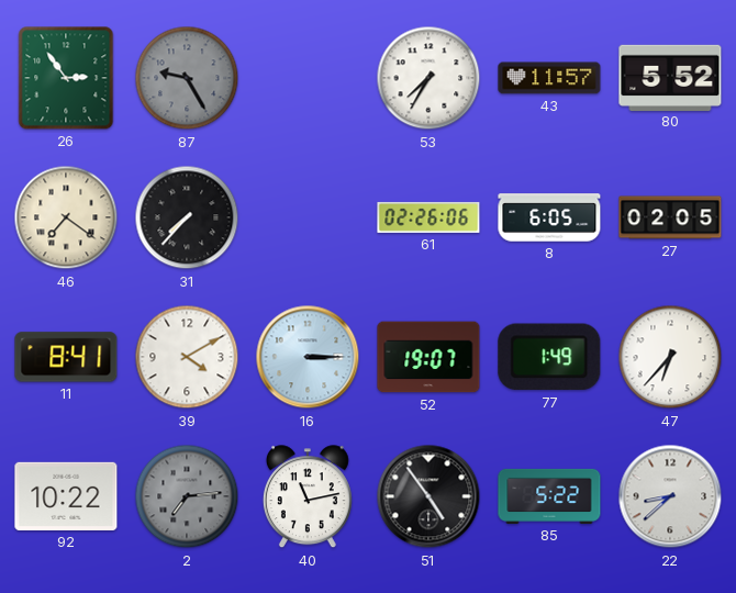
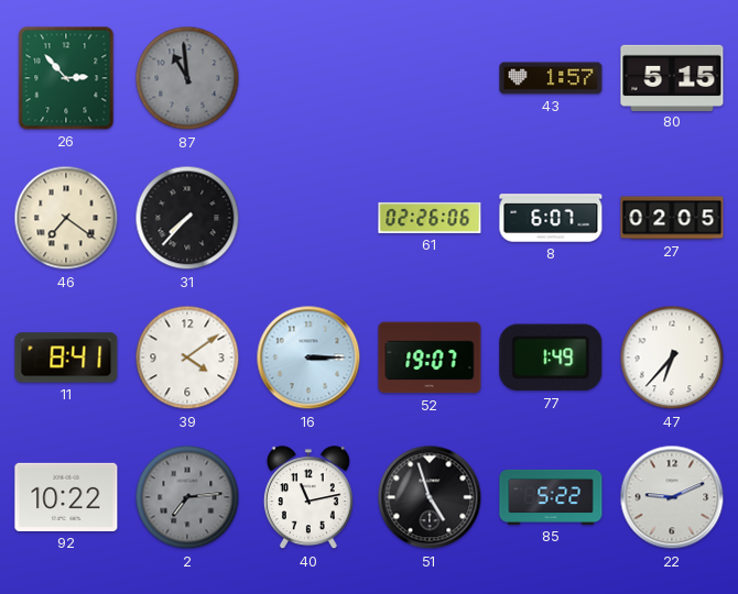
26: 2:54 -> 2:53 (66, 78)
87: 9:25 -> 10:59 (187, 78)
53: 7:35 -> none (428, 78)
43: 11:57 -> 1:57 (551, 78)
80: 5:52 -> 5:15 (672, 77)
8: 6:05 -> 6:07 (551, 218)
39: 4:10 -> 4:09 (187, 358)
51: 4:54 -> 4:57 (430, 497)
22: 8:38 -> 9:11 (672, 497)
